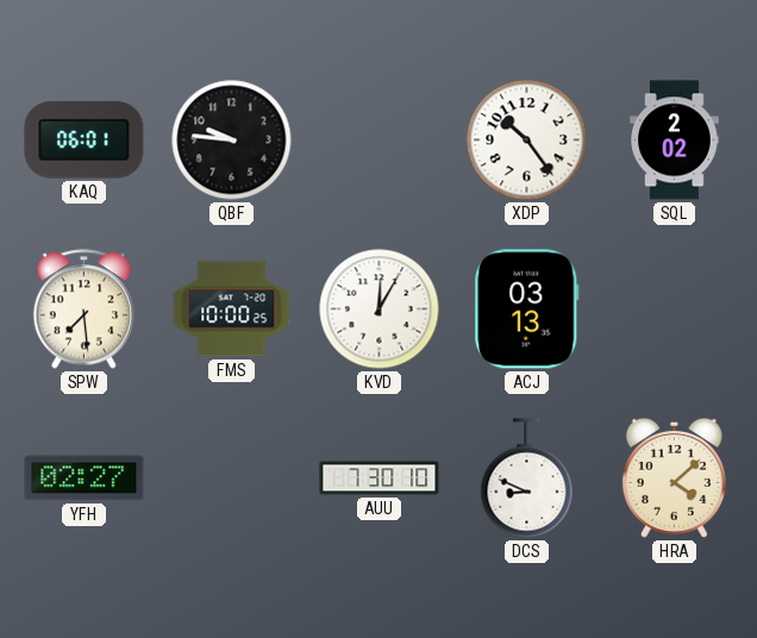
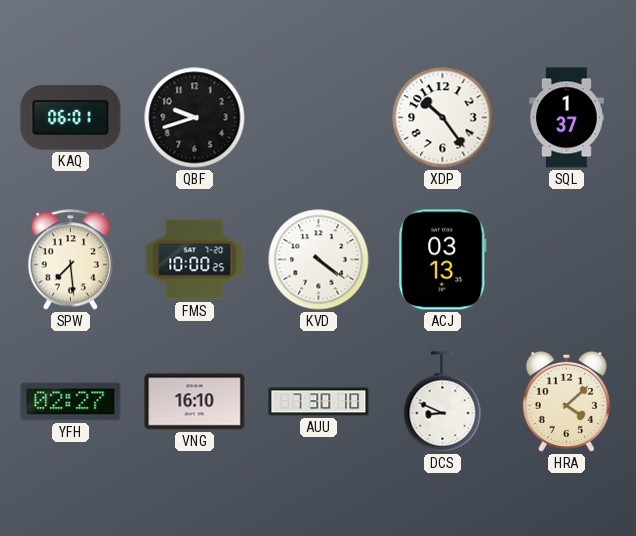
QBF: 9:46 -> 9:42 (195, 118)
SQL: 2:02 -> 1:37 (567, 118)
KVD: 12:05 -> 4:21 (319, 260)
VNG: none -> 16:10 (195, 402)
